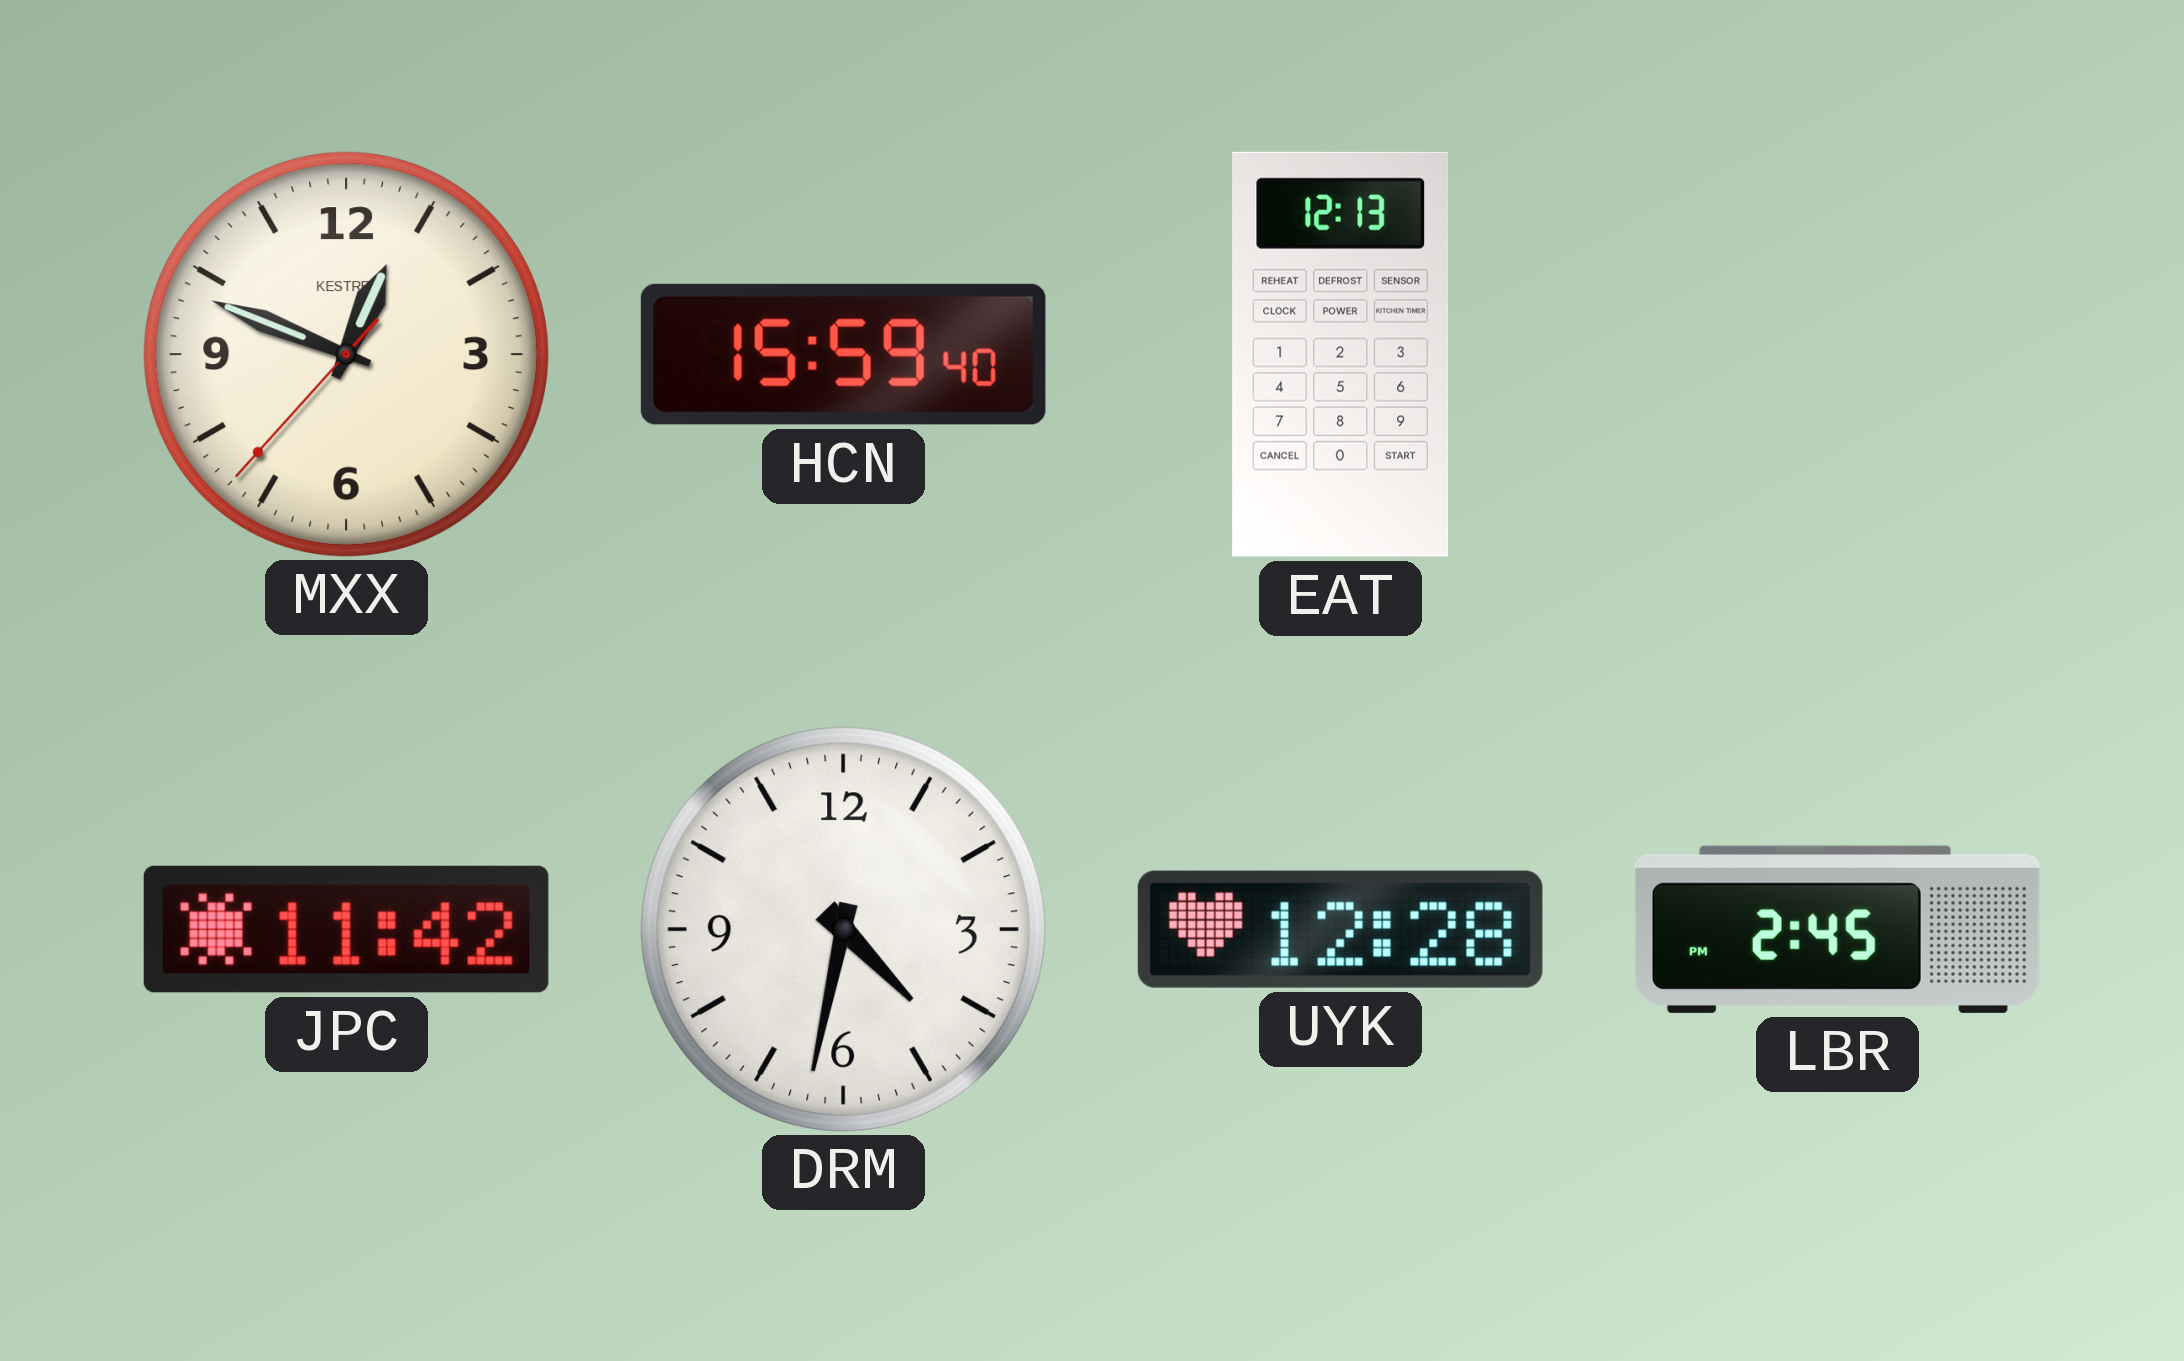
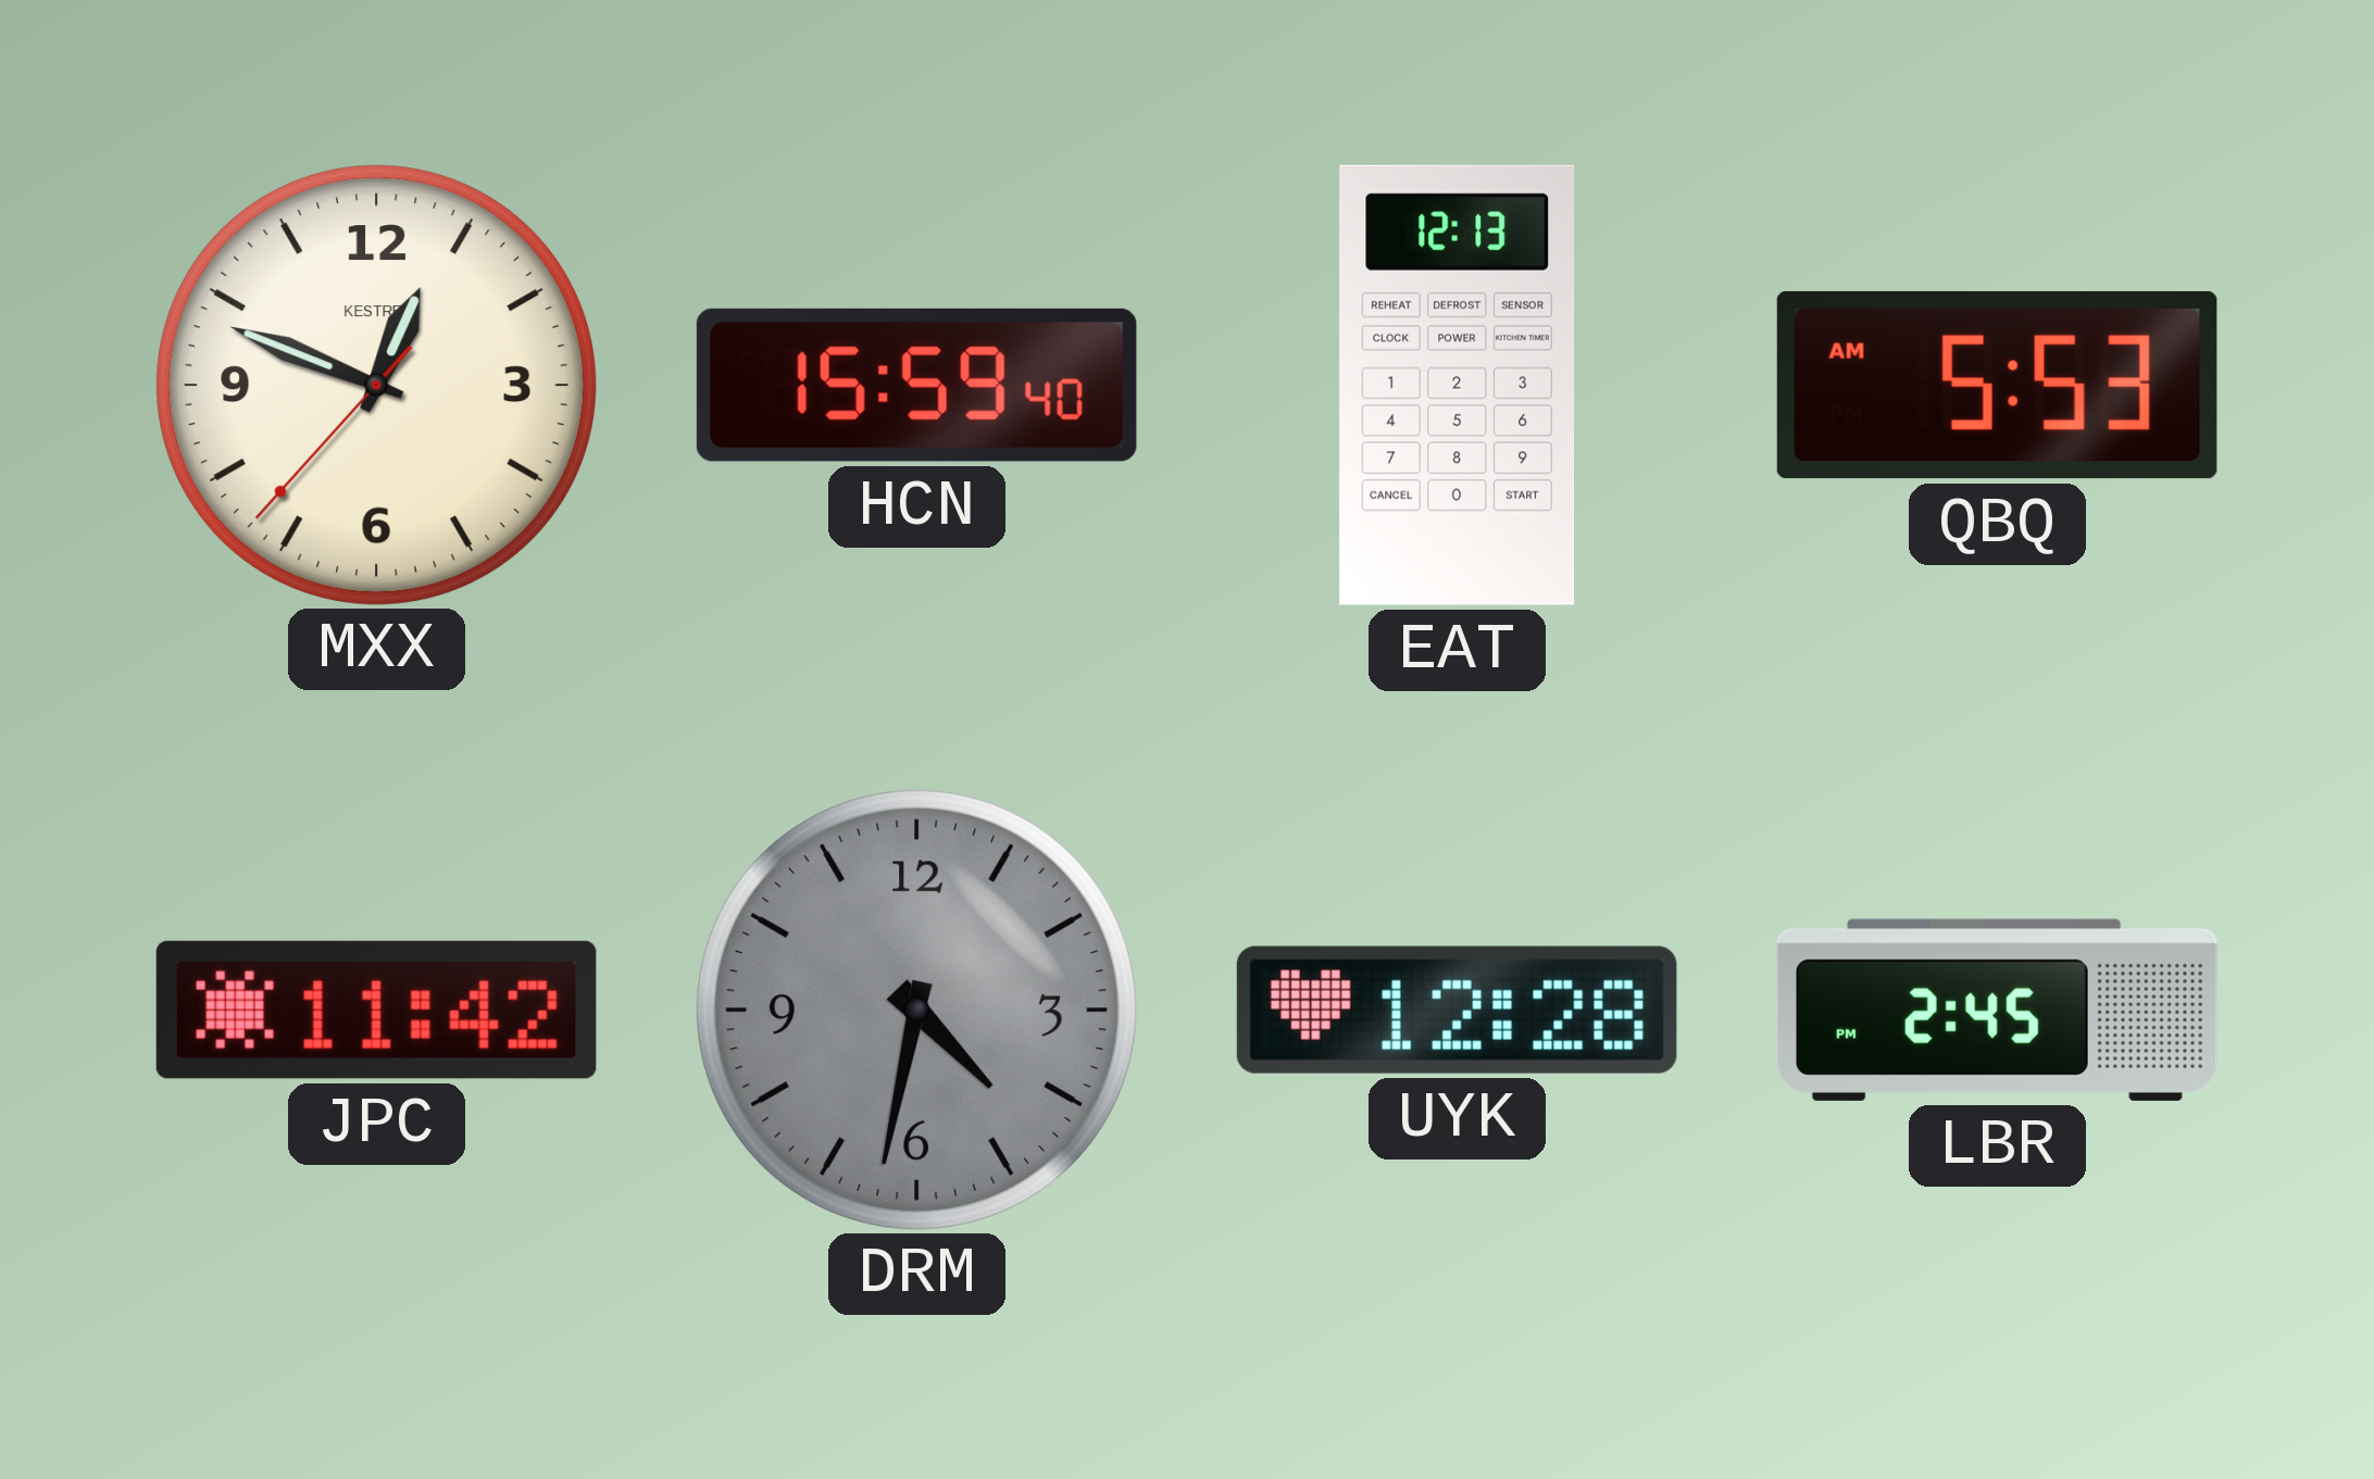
QBQ: none -> 5:53 (1997, 385)
DRM dial: white -> grey (916, 1010)
